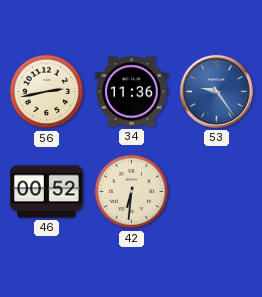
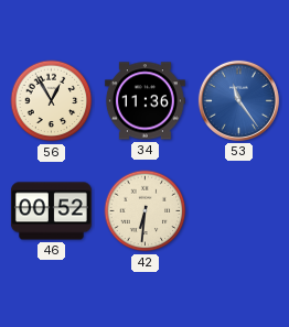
56: 2:43 -> 12:55 (52, 101)
53: 9:24 -> 11:24 (238, 100)
